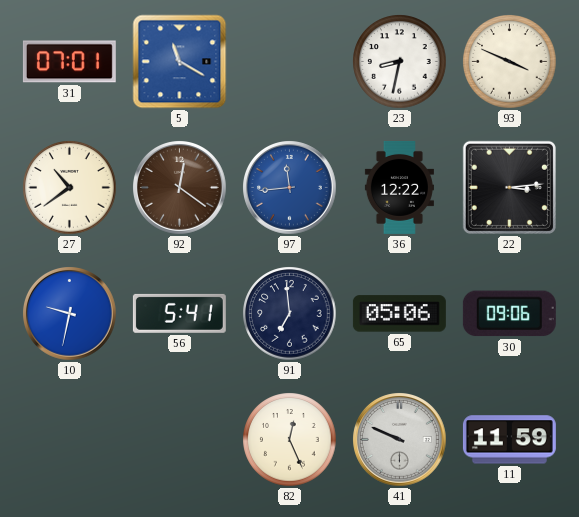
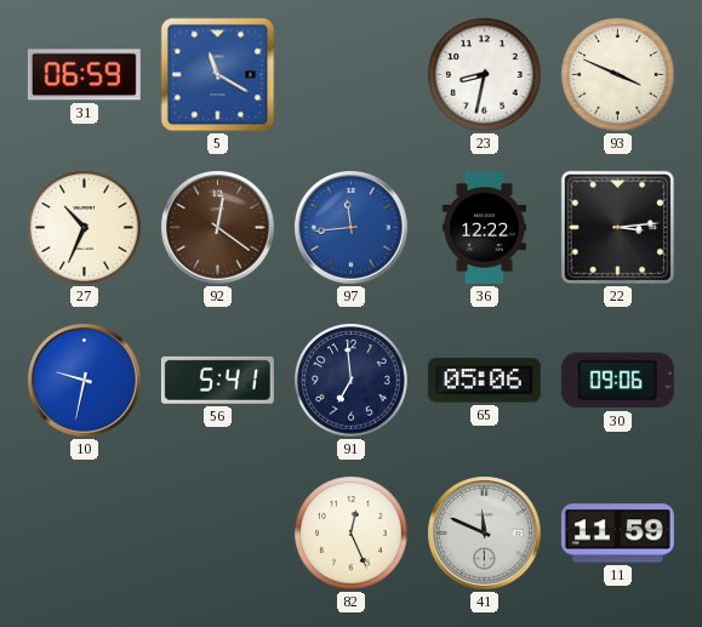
31: 07:01 -> 06:59 (84, 75)
27: 10:39 -> 10:34 (85, 228)
41: 9:49 -> 11:49 (485, 534)
